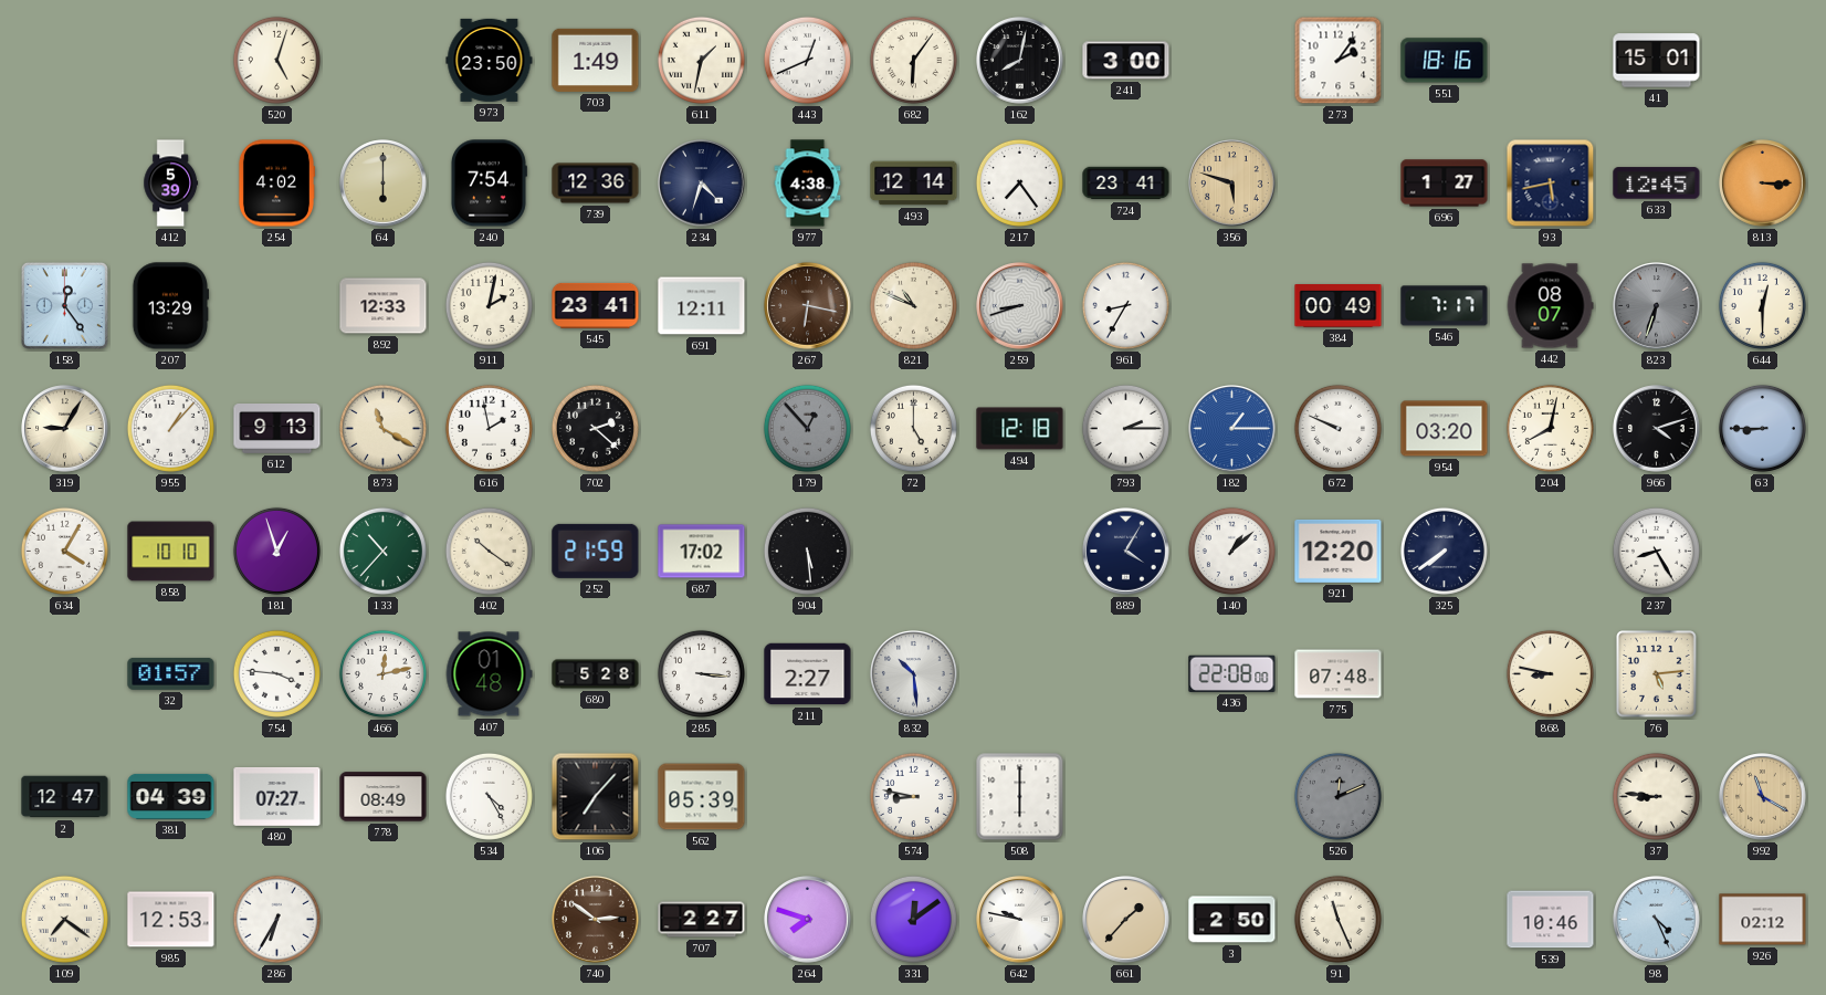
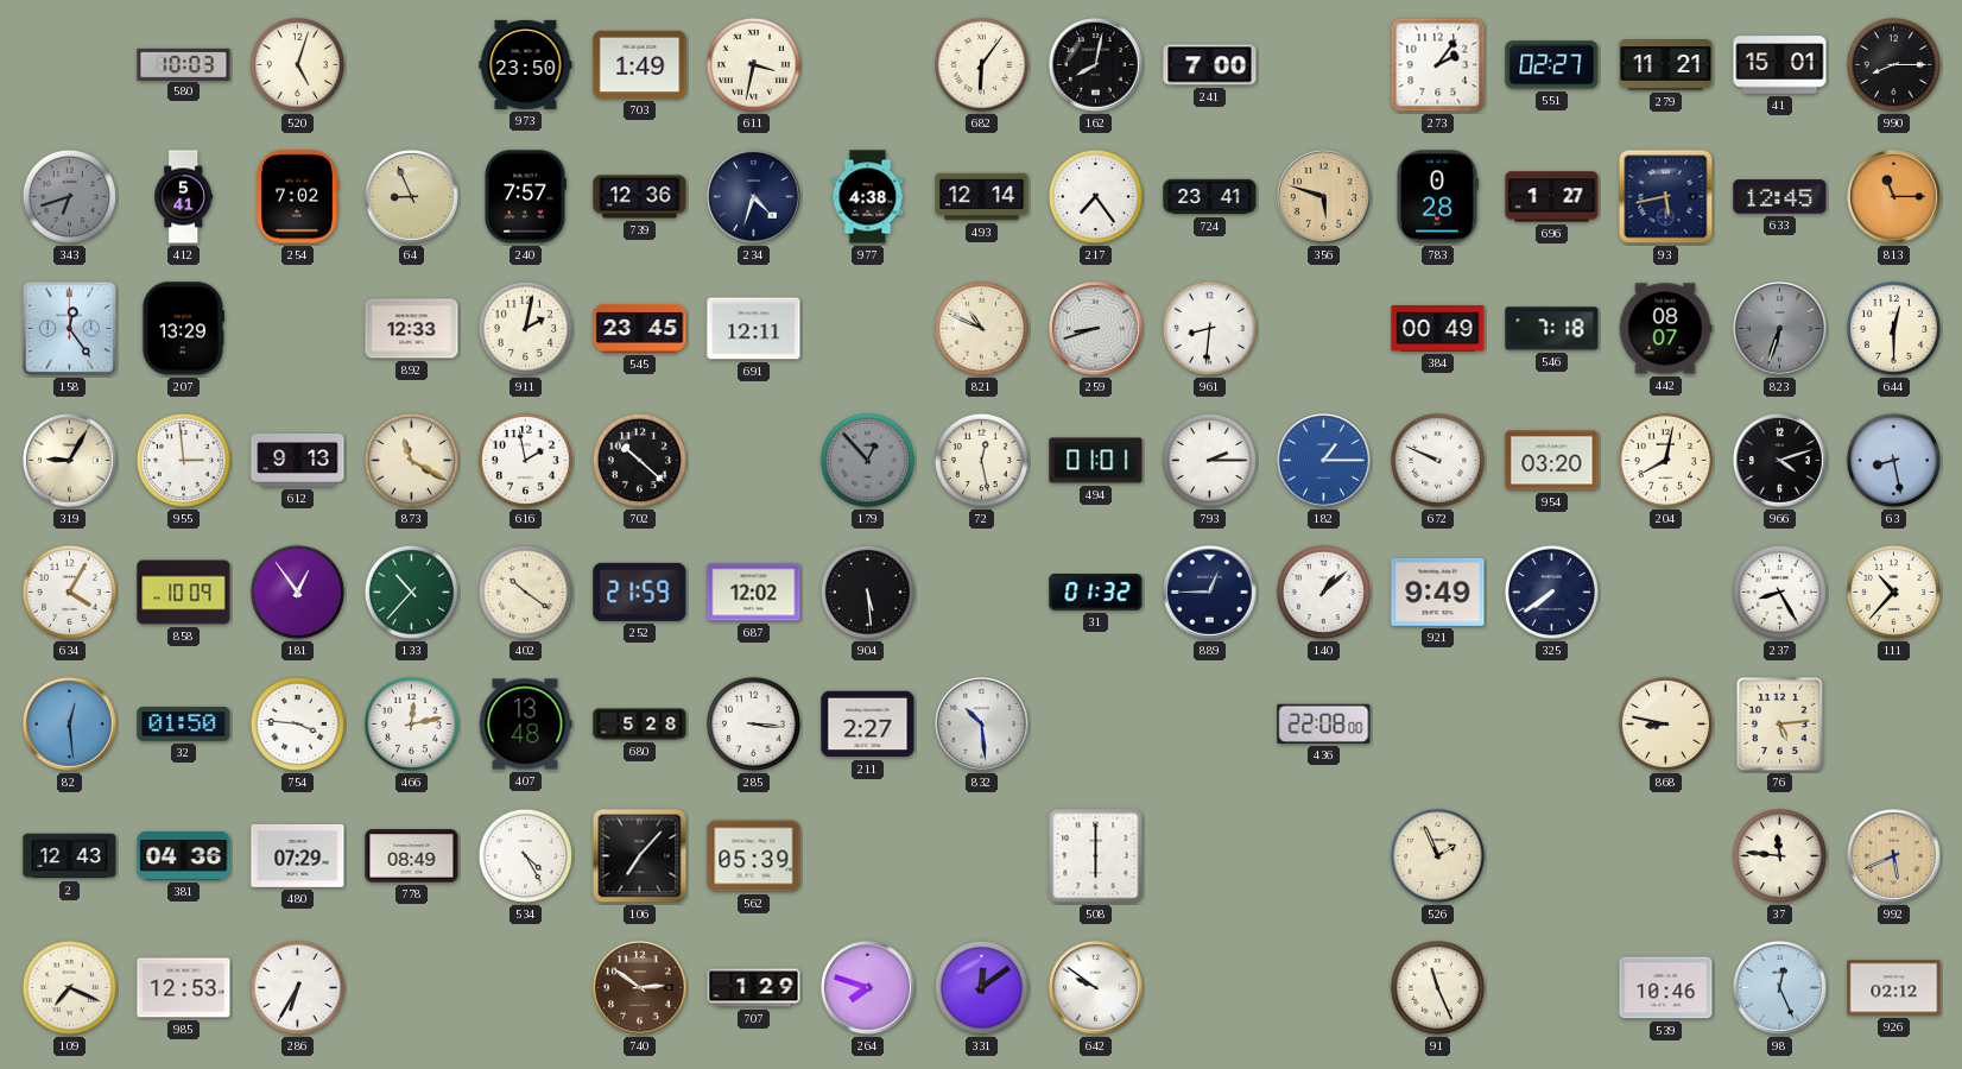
580: none -> 10:03 (184, 64)
611: 1:32 -> 3:32 (753, 64)
443: 12:41 -> none (807, 60)
241: 3:00 -> 7:00 (1210, 65)
551: 18:16 -> 02:27 (1552, 65)
279: none -> 11:21 (1666, 65)
990: none -> 8:15 (1893, 64)
343: none -> 6:42 (69, 196)
412: 5:39 -> 5:41 (184, 197)
254: 4:02 -> 7:02 (297, 197)
64: 6:00 -> 8:56 (412, 197)
240: 7:54 -> 7:57 (525, 197)
783: none -> 0:28 (1437, 197)
813: 3:15 -> 11:15 (1894, 197)
545: 23:41 -> 23:45 (640, 328)
267: 6:17 -> none (808, 306)
961: 8:35 -> 8:31 (1209, 328)
546: 7:17 -> 7:18 (1552, 329)
955: 1:07 -> 2:59 (183, 460)
702: 2:22 -> 10:22 (639, 460)
72: 5:00 -> 12:28 (981, 460)
494: 12:18 -> 01:01 (1096, 461)
63: 8:45 -> 8:28 (1893, 460)
858: 10:10 -> 10:09 (184, 593)
181: 12:57 -> 12:54 (297, 592)
687: 17:02 -> 12:02 (754, 593)
31: none -> 01:32 (1096, 593)
889: 4:05 -> 12:45 (1210, 593)
921: 12:20 -> 9:49 (1438, 592)
111: none -> 10:37 (1893, 592)
82: none -> 12:29 (70, 725)
32: 01:57 -> 01:50 (184, 723)
407: 01:48 -> 13:48 (525, 725)
775: 07:48 -> none (1339, 674)
2: 12:47 -> 12:43 (70, 856)
381: 04:39 -> 04:36 (184, 855)
480: 07:27 -> 07:29 (298, 855)
574: 8:47 -> none (913, 796)
526: 12:11 -> 1:56 (1437, 855)
526 dial: grey -> cream (1437, 855)
37: 8:46 -> 11:46 (1779, 855)
992: 11:20 -> 5:41 (1894, 856)
109: 7:21 -> 7:19 (69, 987)
707: 2:27 -> 1:29 (754, 988)
642: 9:47 -> 9:51 (1096, 988)
661: 1:37 -> none (1126, 920)
3: 2:50 -> none (1232, 920)
98: 4:26 -> 12:26 (1780, 988)
